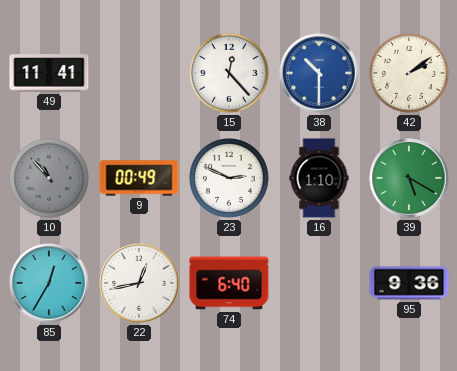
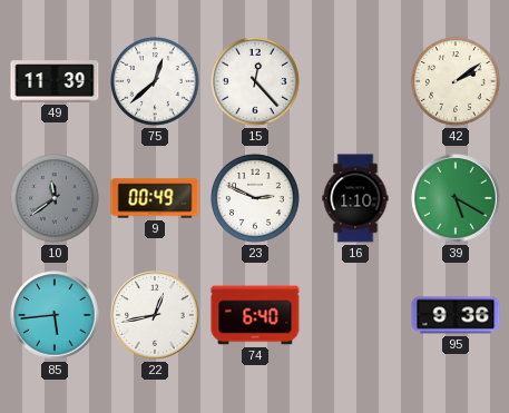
49: 11:41 -> 11:39 (55, 81)
75: none -> 12:38 (156, 82)
38: 10:30 -> none (319, 73)
10: 10:53 -> 11:39 (56, 199)
85: 12:35 -> 5:44 (55, 315)
